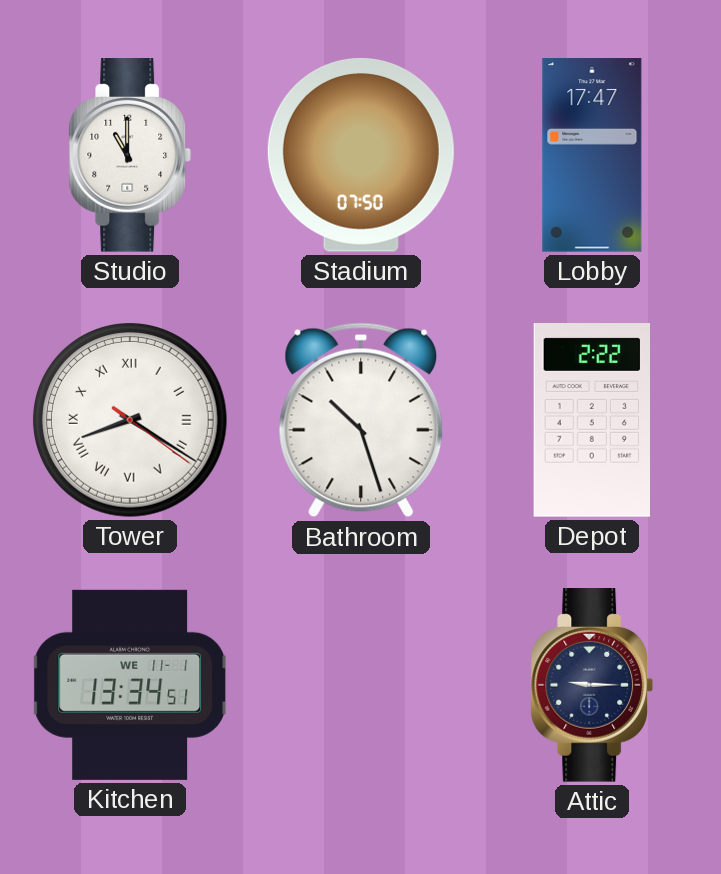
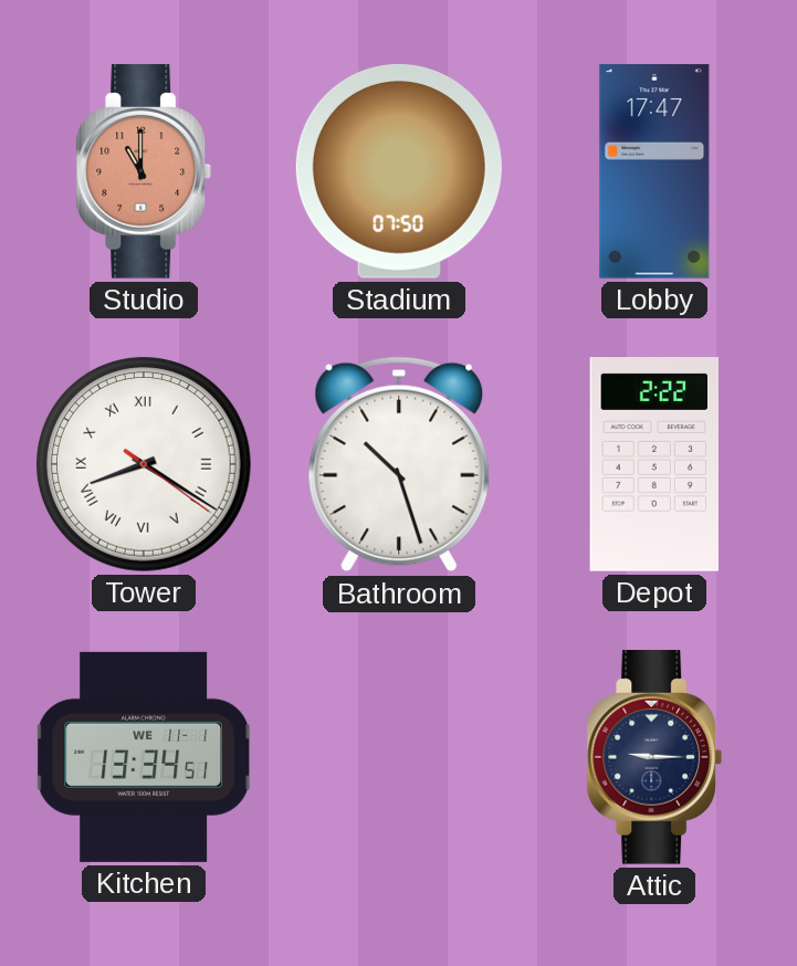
Studio dial: white -> salmon (144, 172)
